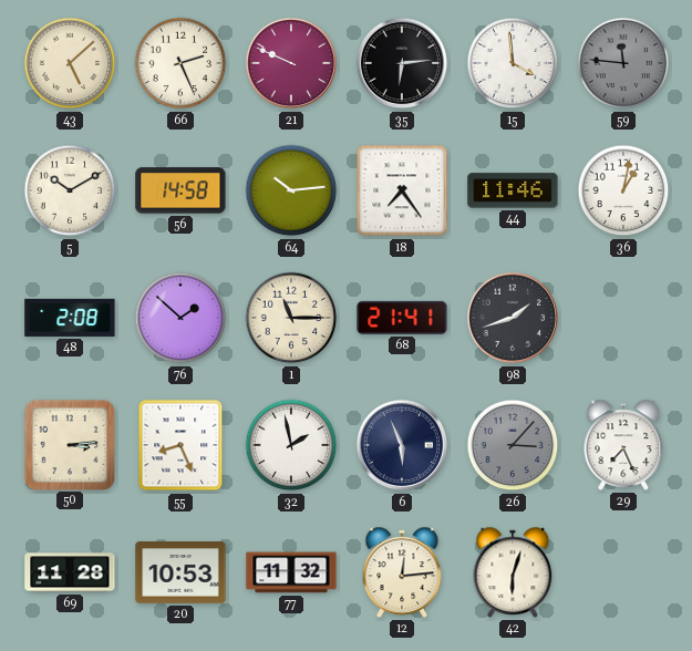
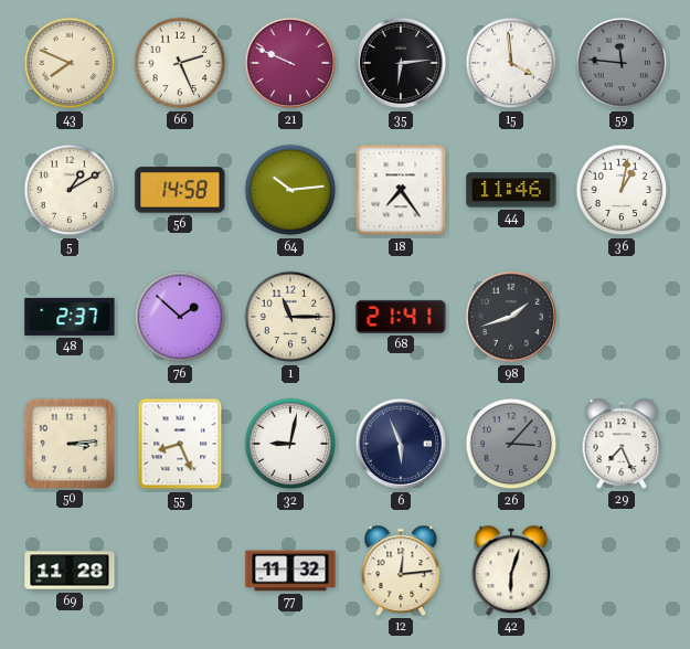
43: 5:08 -> 7:49 (70, 63)
5: 10:10 -> 1:10 (70, 190)
48: 2:08 -> 2:37 (70, 317)
32: 1:58 -> 9:02 (290, 444)
20: 10:53 -> none (180, 572)
